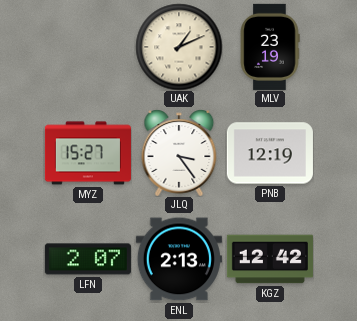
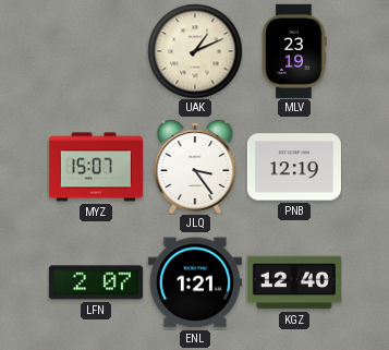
MYZ: 15:27 -> 15:07 (96, 167)
ENL: 2:13 -> 1:21 (195, 282)
KGZ: 12:42 -> 12:40 (294, 282)
